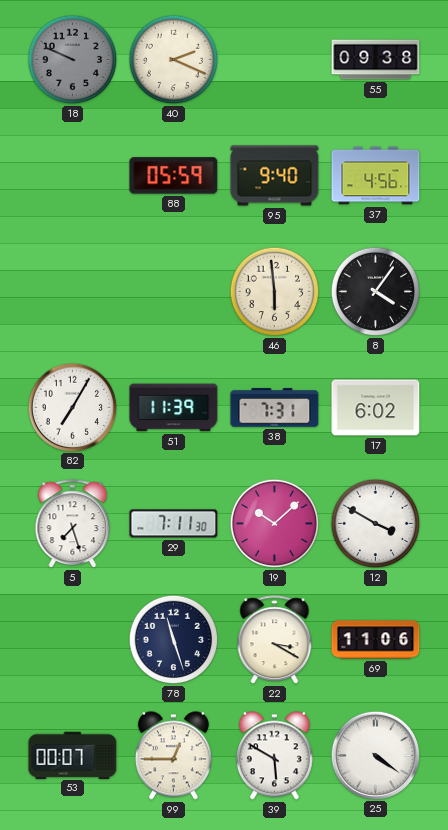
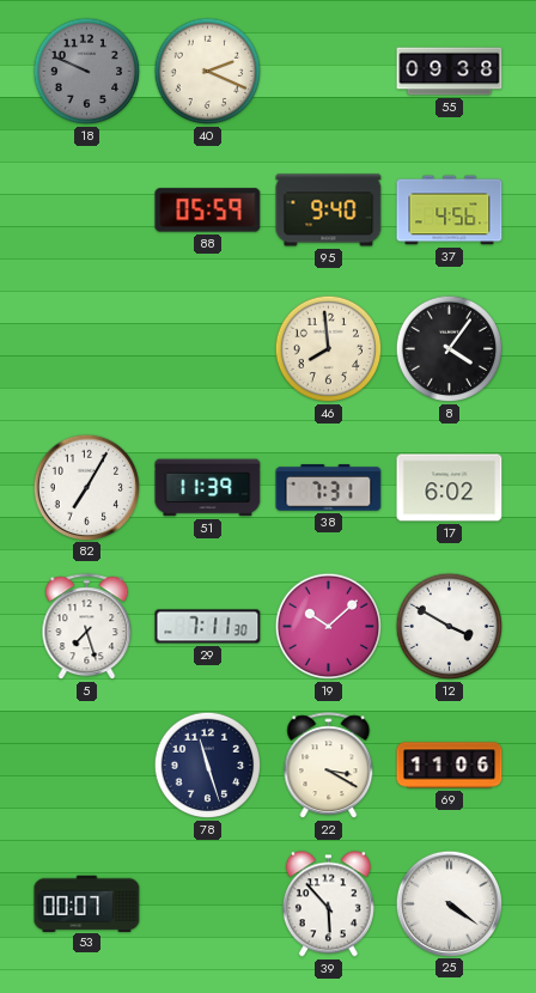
46: 5:59 -> 7:59 (329, 349)
99: 12:45 -> none (173, 756)
39: 5:50 -> 5:53 (328, 904)
